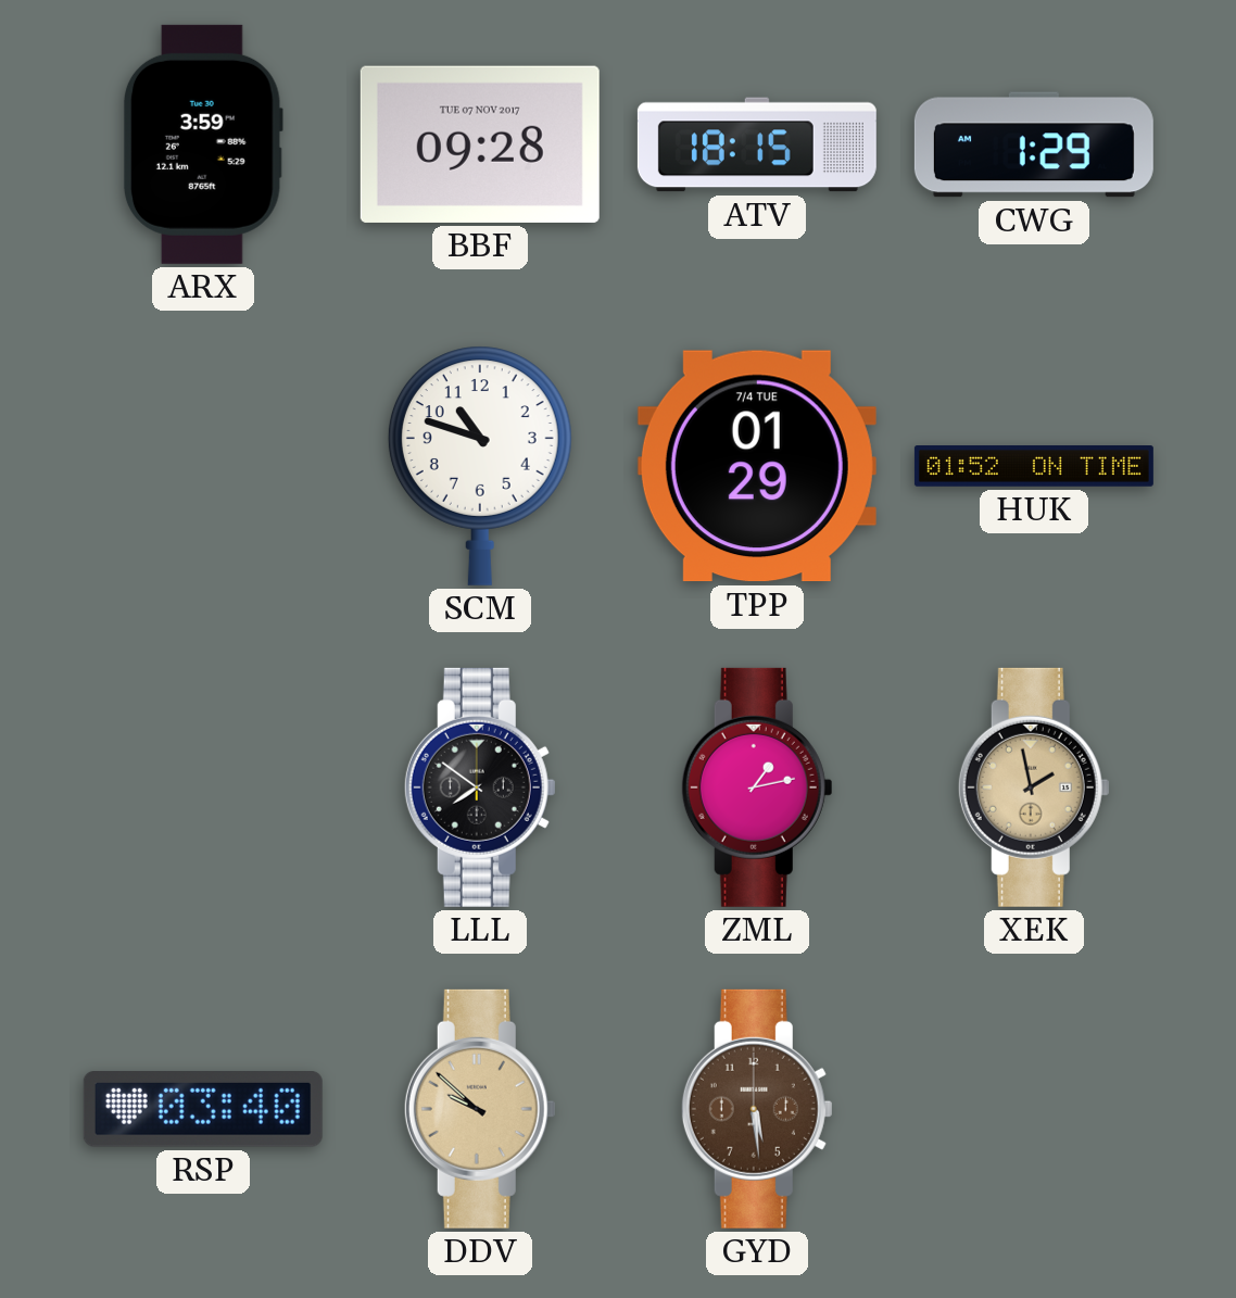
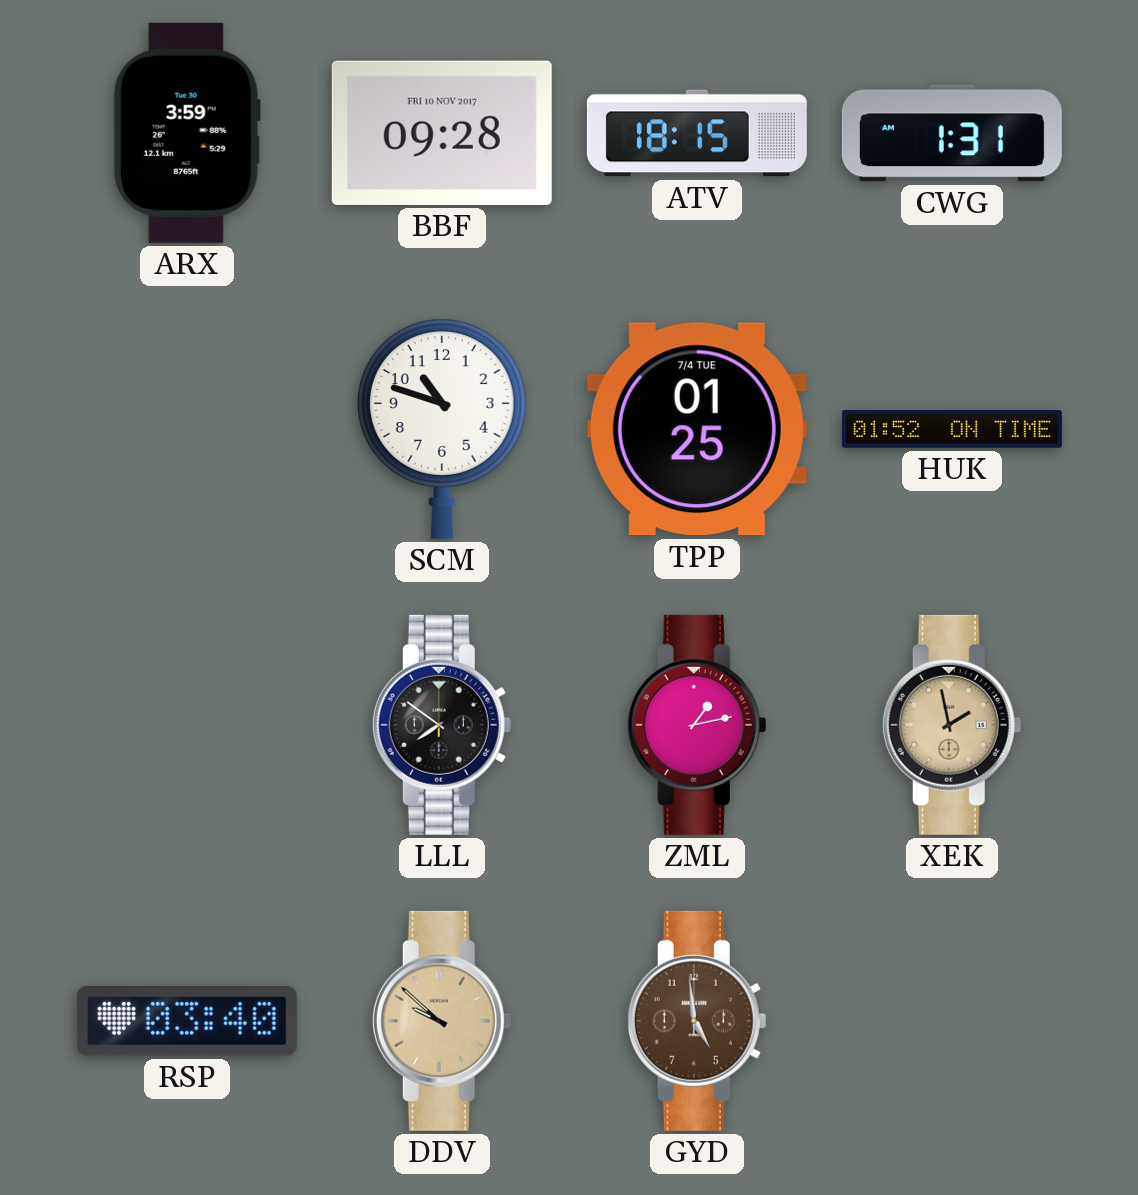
BBF date: TUE 07 NOV 2017 -> FRI 10 NOV 2017 (442, 133)
CWG: 1:29 -> 1:31 (952, 133)
TPP: 01:29 -> 01:25 (697, 429)
GYD: 5:29 -> 4:59 (697, 1021)
